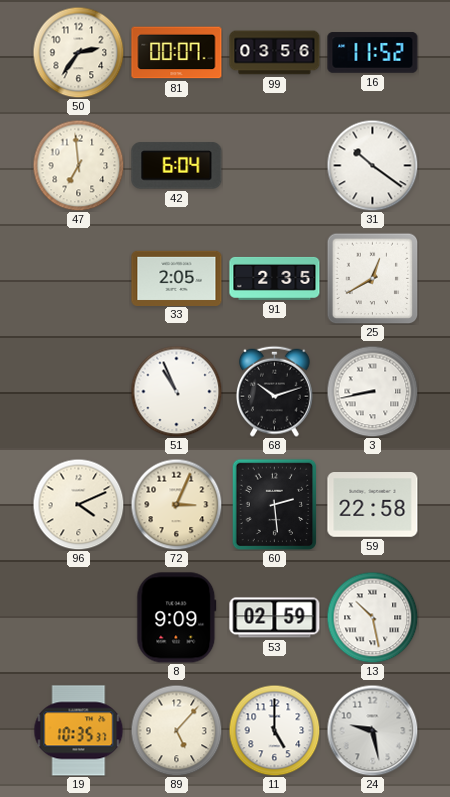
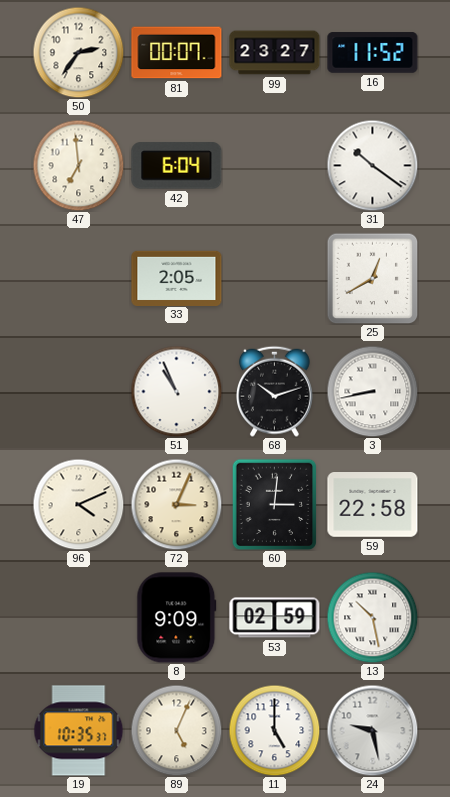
99: 03:56 -> 23:27 (275, 53)
91: 2:35 -> none (275, 278)
60: 2:29 -> 3:01 (275, 504)
89: 5:07 -> 5:04 (176, 730)
